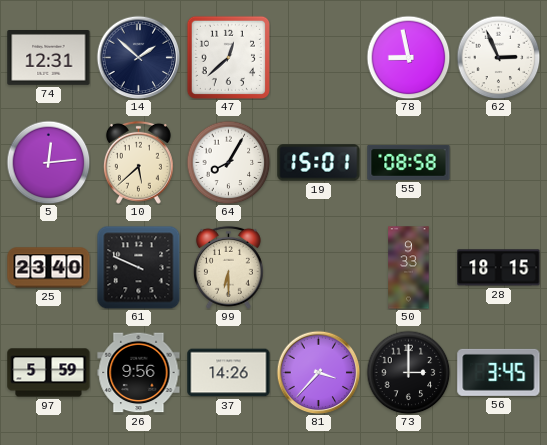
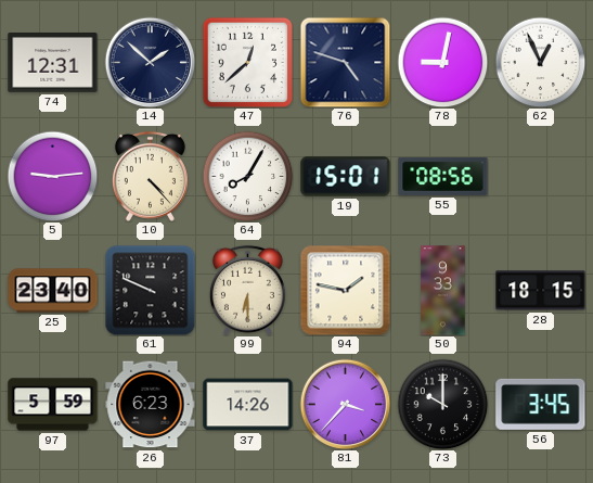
76: none -> 4:48 (345, 62)
78: 8:58 -> 9:02 (442, 62)
62: 2:56 -> 12:56 (540, 62)
5: 12:14 -> 9:14 (52, 176)
10: 5:38 -> 4:23 (150, 176)
55: 08:58 -> 08:56 (443, 176)
94: none -> 1:47 (345, 290)
26: 9:56 -> 6:23 (151, 405)
73: 3:00 -> 10:00 (442, 404)
